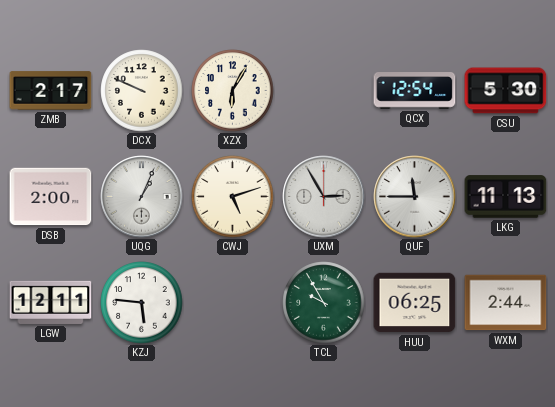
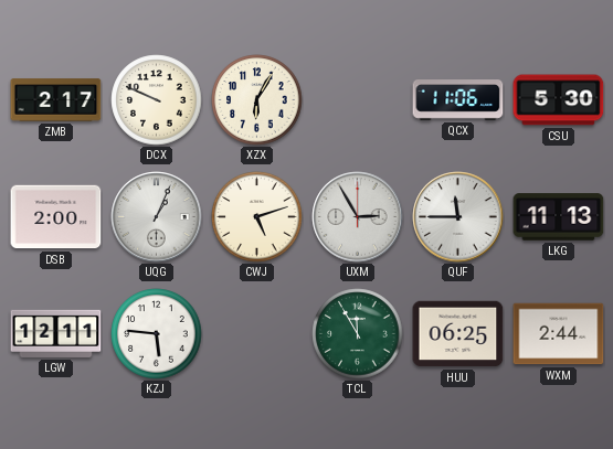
QCX: 12:54 -> 11:06 (458, 100)
TCL: 9:55 -> 11:55 (358, 334)
